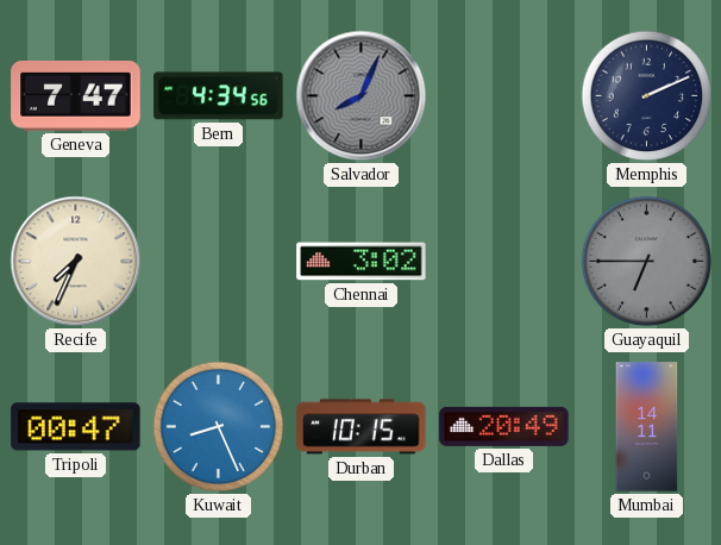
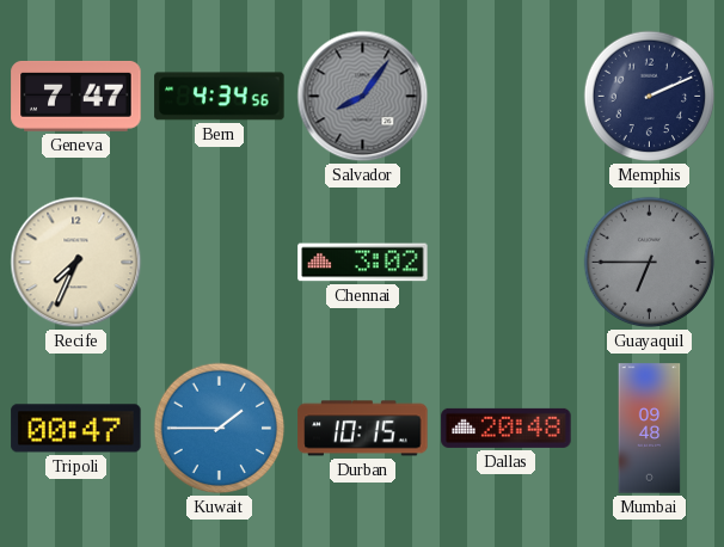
Salvador: 8:04 -> 8:06 (363, 97)
Kuwait: 8:26 -> 1:45 (220, 429)
Dallas: 20:49 -> 20:48 (507, 428)
Mumbai: 14:11 -> 09:48 (650, 429)
